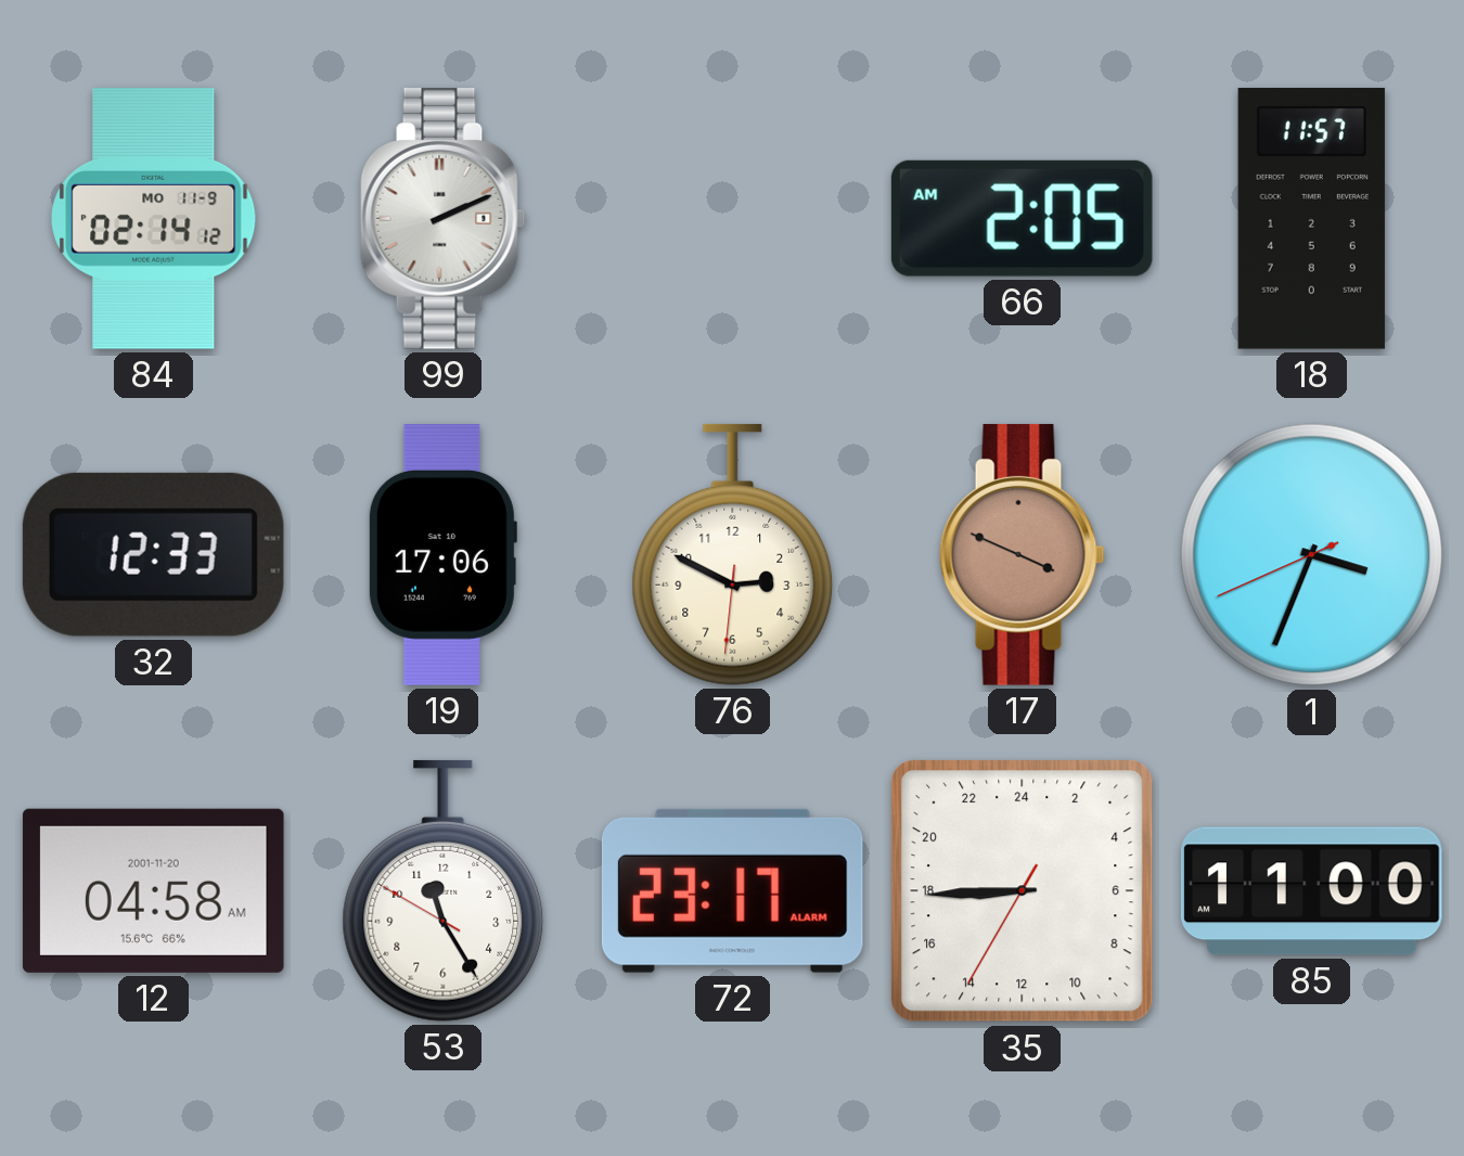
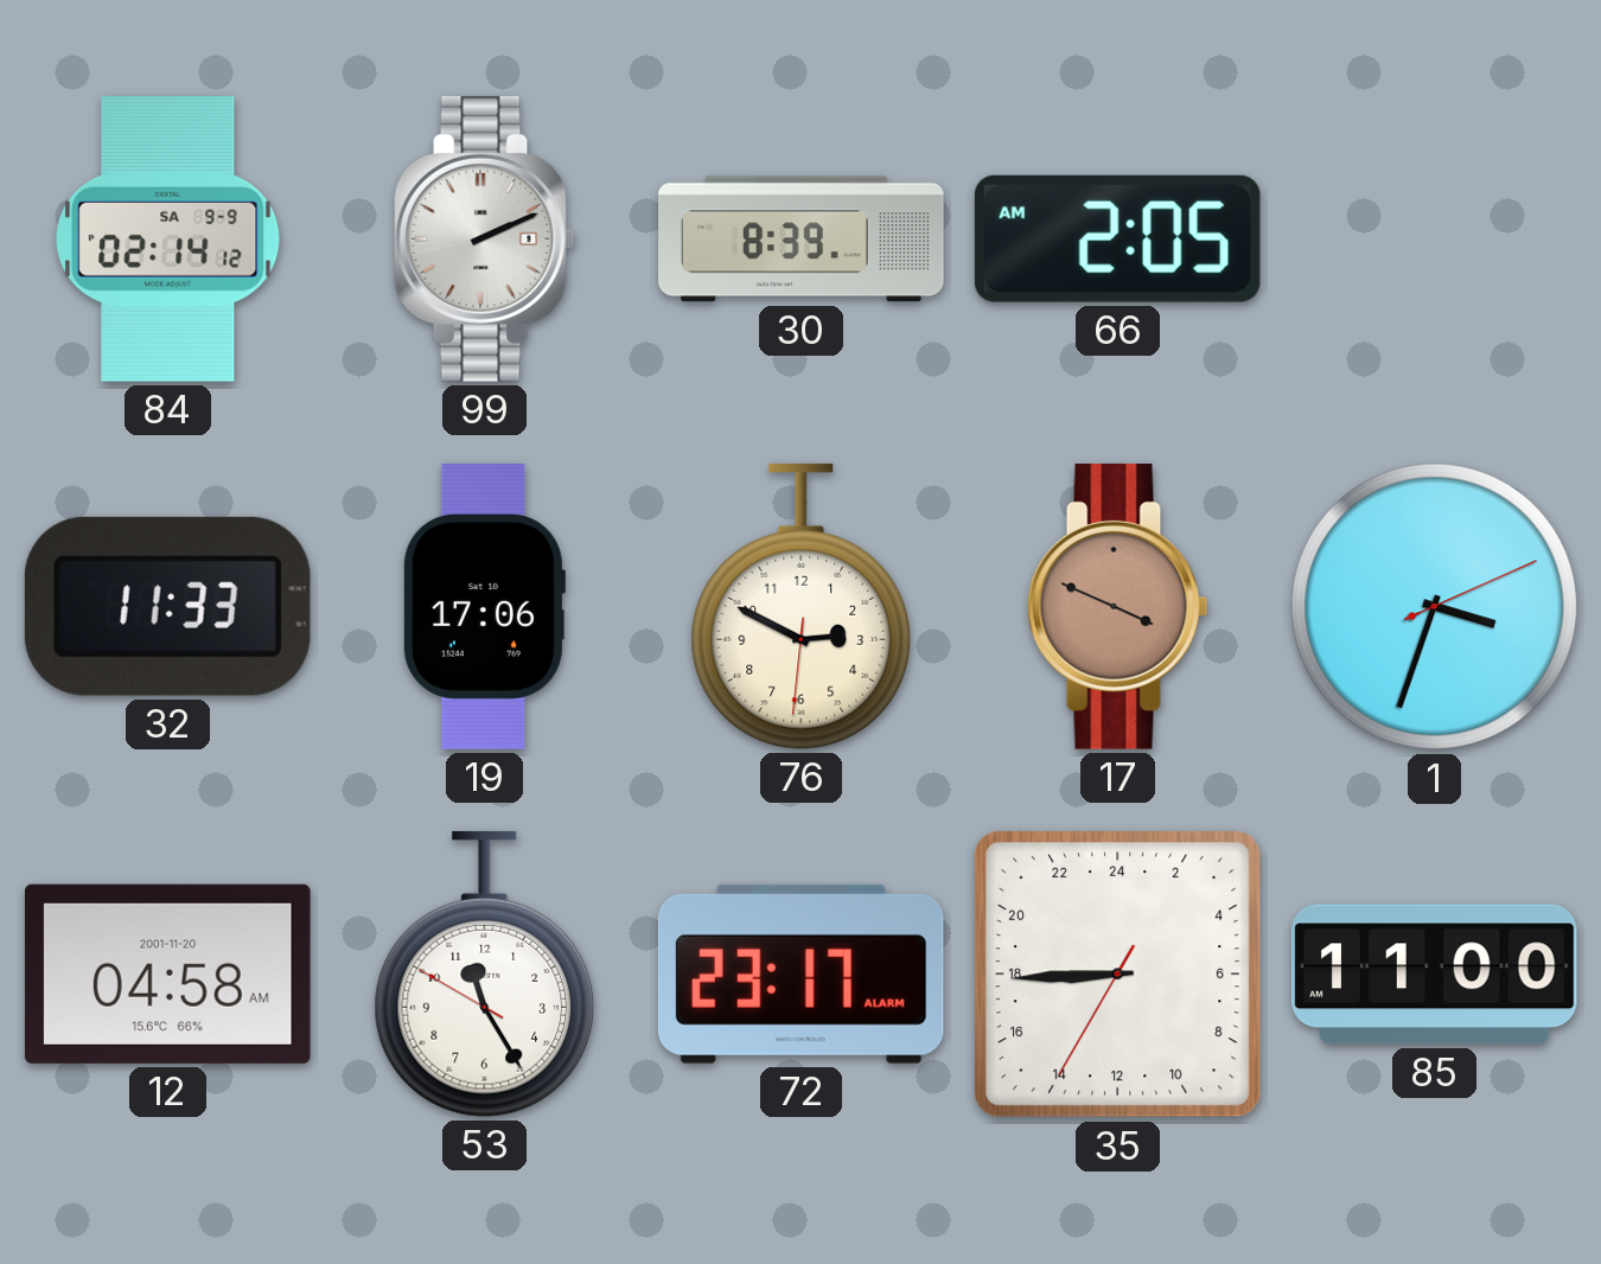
84 date: MO 11-9 -> SA 9-9 (168, 240)
30: none -> 8:39 (802, 240)
18: 11:57 -> none (1311, 218)
32: 12:33 -> 11:33 (167, 606)
1: 3:33:41 -> 3:33:11 (1435, 607)
